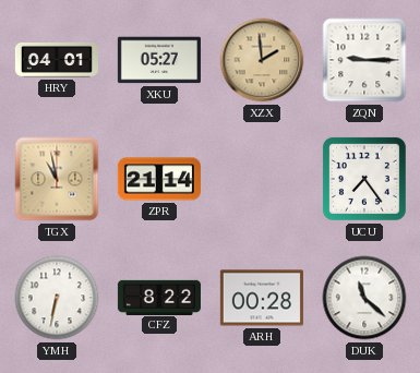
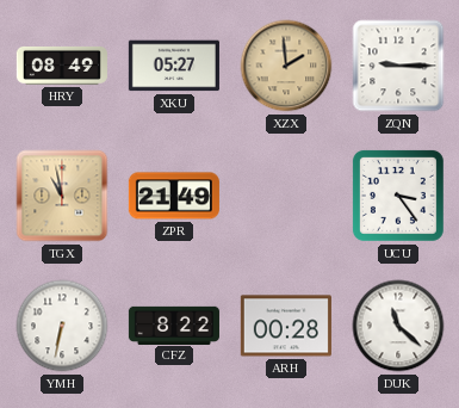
HRY: 04:01 -> 08:49 (62, 66)
ZPR: 21:14 -> 21:49 (174, 196)
UCU: 7:24 -> 3:24 (398, 196)
